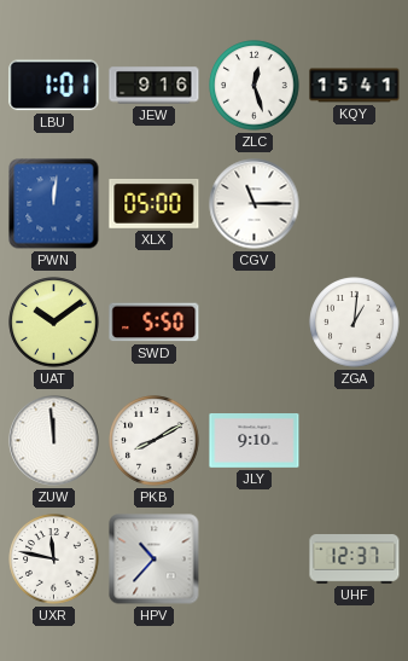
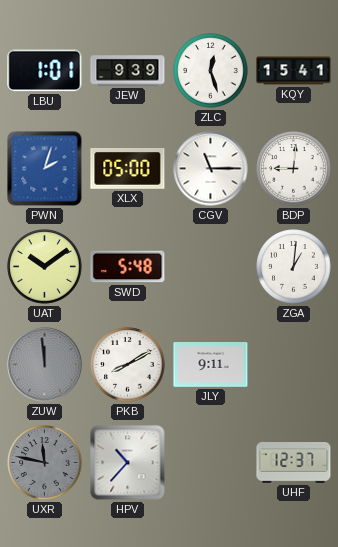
JEW: 9:16 -> 9:39 (128, 71)
PWN: 12:01 -> 2:03 (45, 169)
BDP: none -> 9:01 (294, 169)
SWD: 5:50 -> 5:48 (128, 267)
ZUW dial: white -> grey (45, 365)
JLY: 9:10 -> 9:11 (211, 365)
UXR dial: white -> grey (45, 463)
